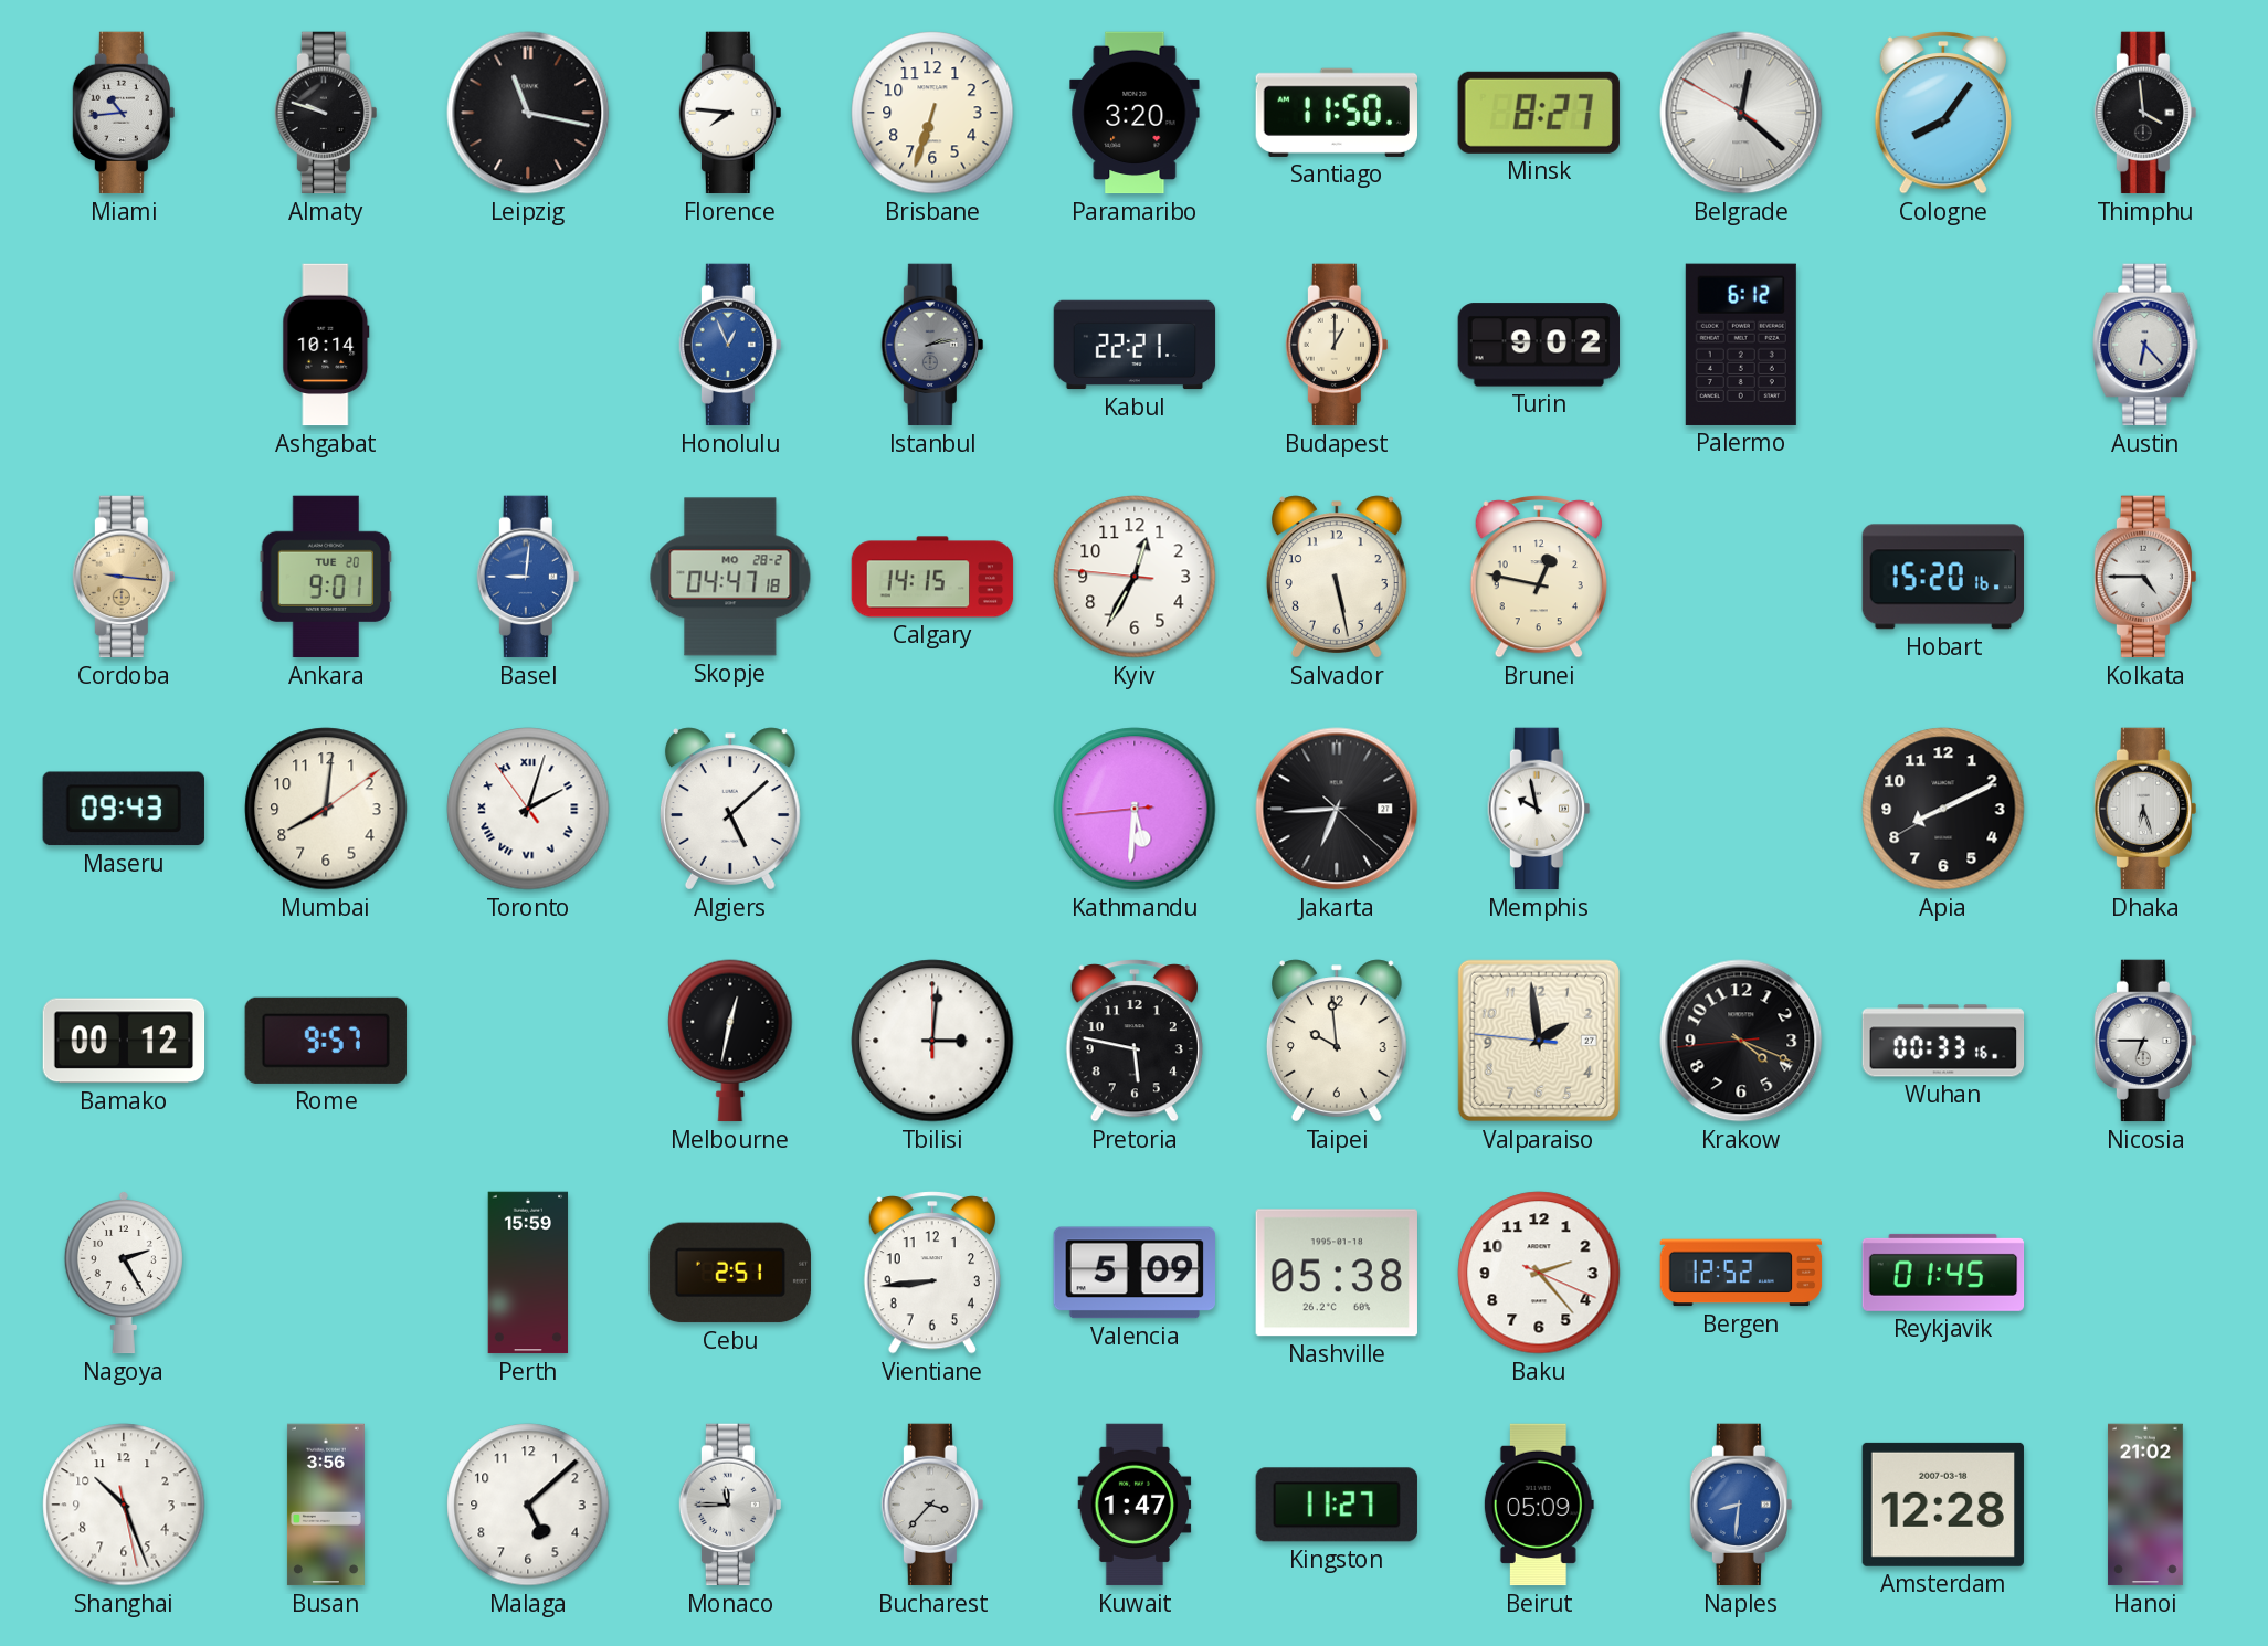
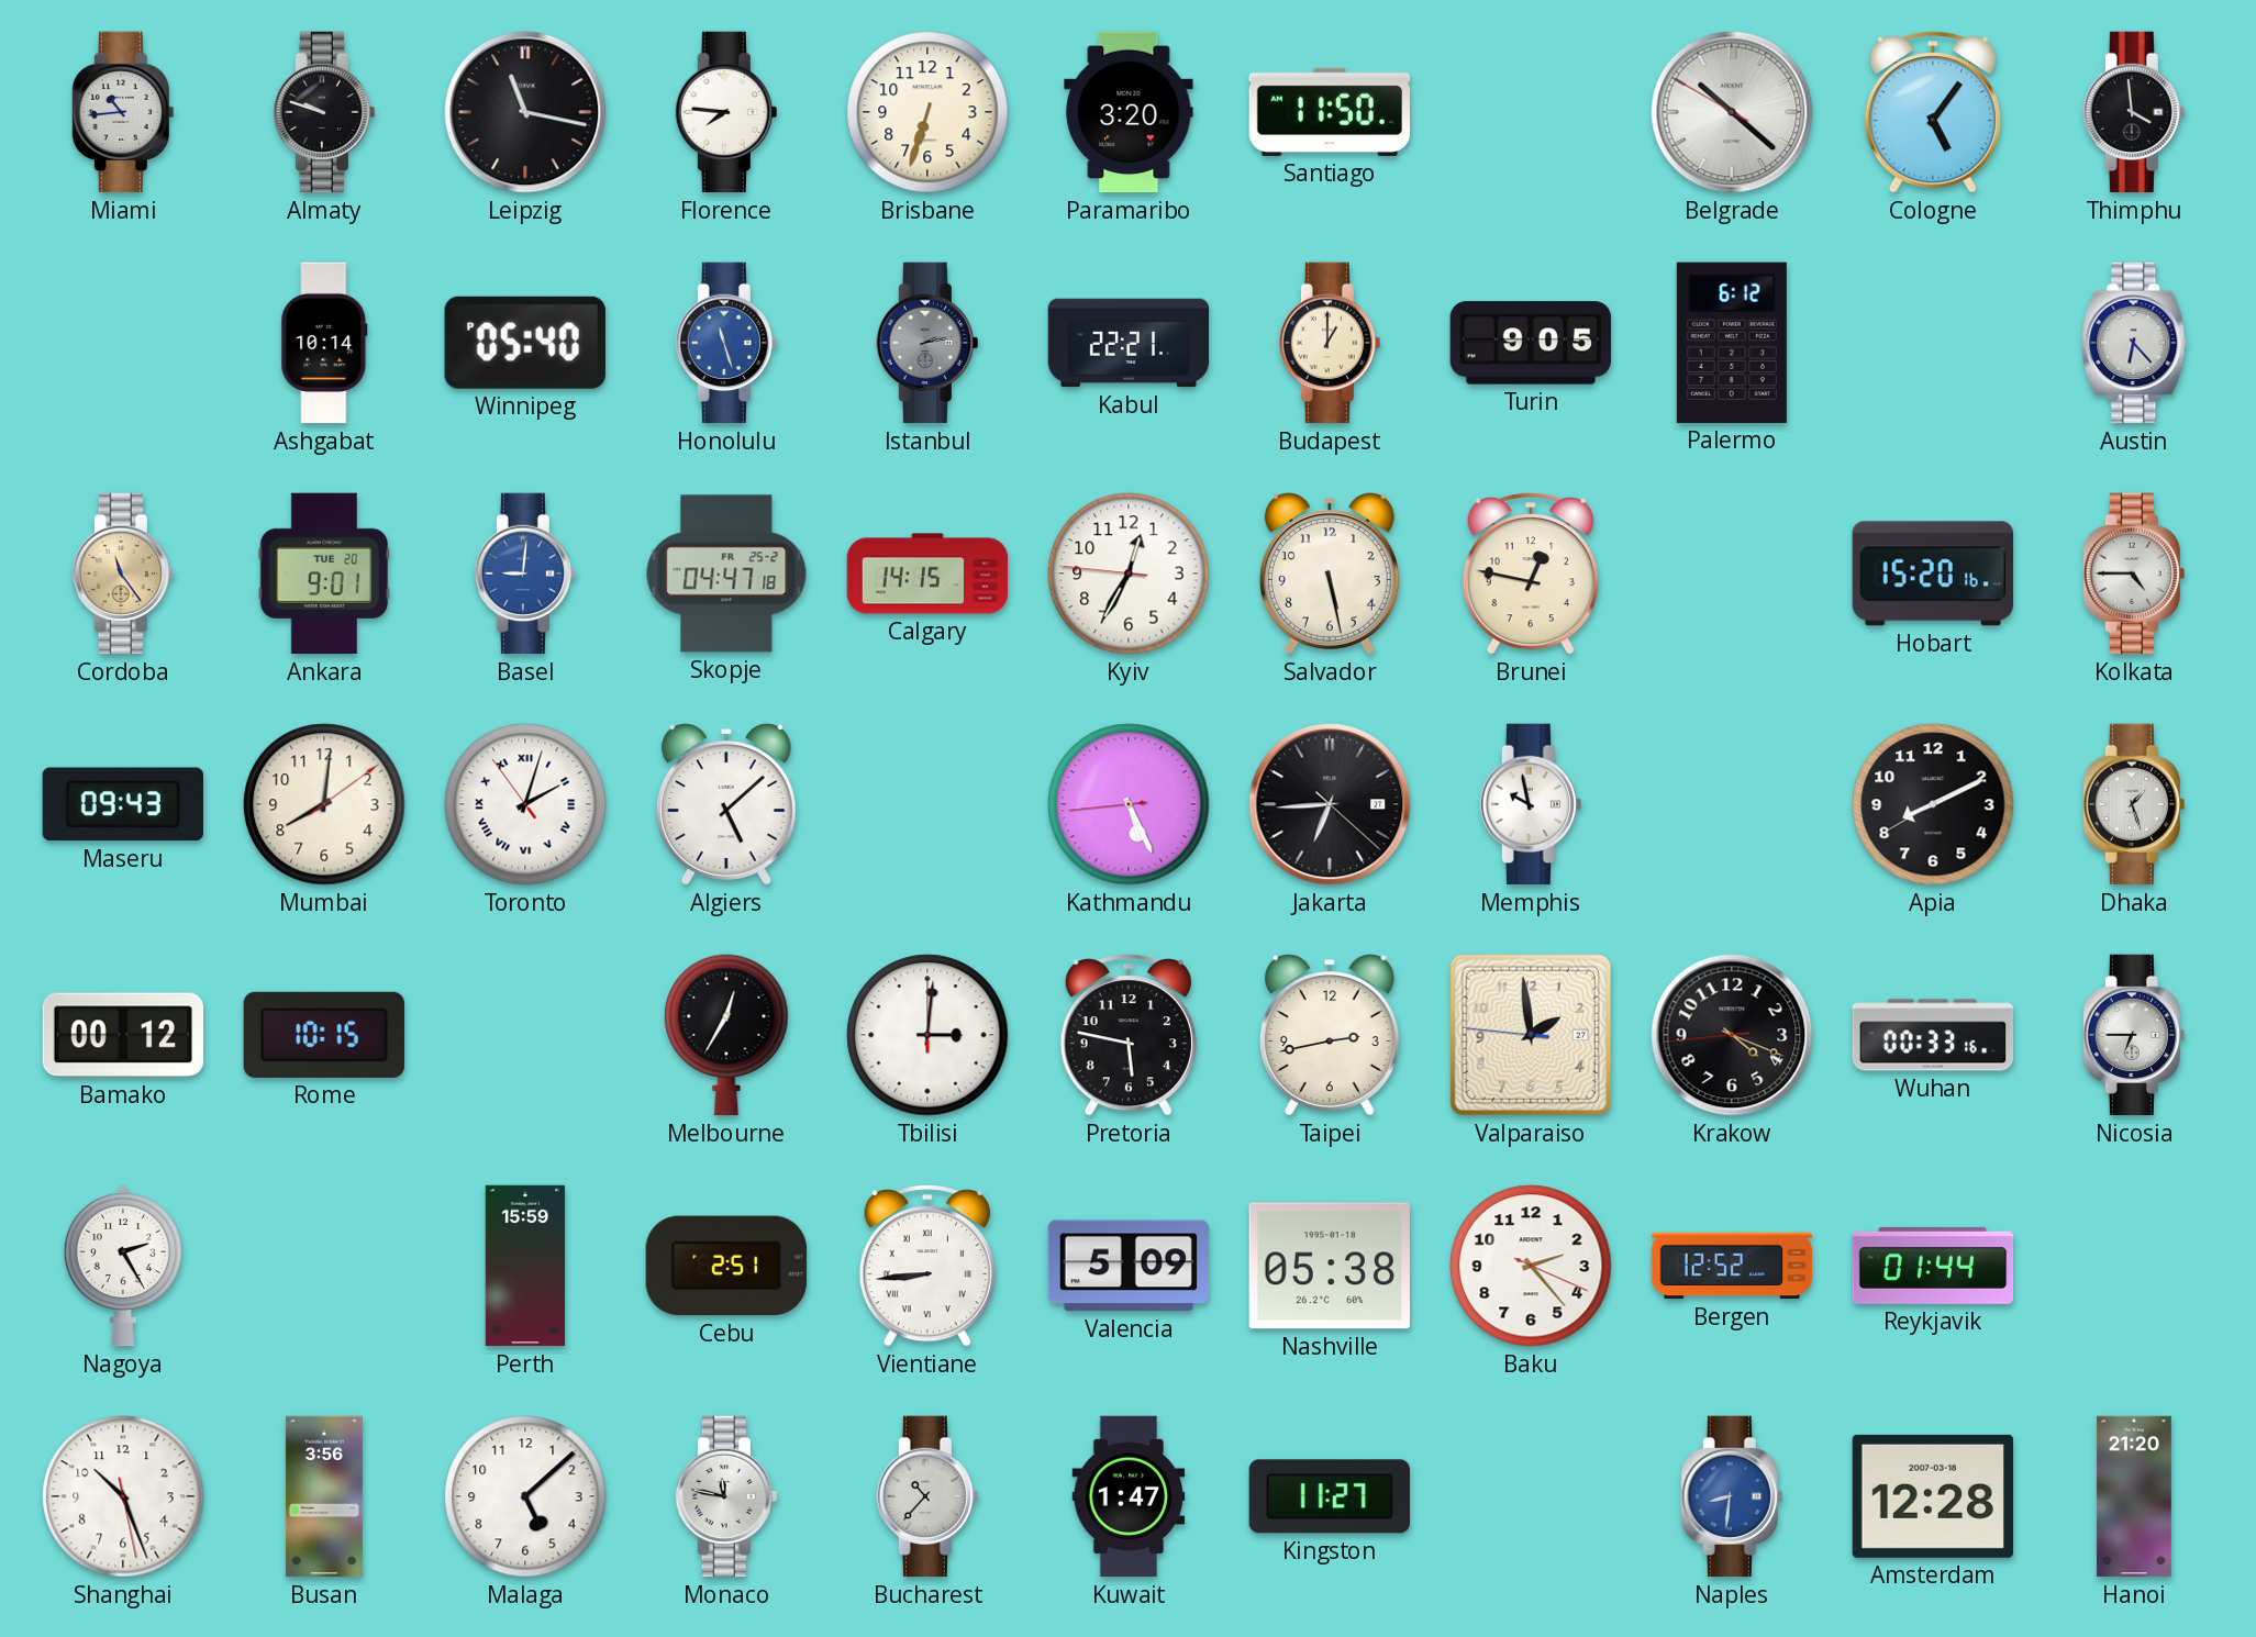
Minsk: 8:27 -> none (1539, 113)
Belgrade: 12:21 -> 10:21 (1732, 112)
Cologne: 8:06 -> 5:06 (1933, 112)
Winnipeg: none -> 05:40 (525, 343)
Honolulu: 12:56 -> 11:27 (726, 343)
Turin: 9:02 -> 9:05 (1530, 343)
Cordoba: 9:16 -> 11:24 (123, 573)
Skopje date: MO 28-2 -> FR 25-2 (726, 573)
Kathmandu: 5:30 -> 5:25 (1129, 804)
Dhaka: 6:27 -> 1:27 (2134, 804)
Rome: 9:57 -> 10:15 (324, 1035)
Melbourne: 12:32 -> 12:35 (726, 1035)
Taipei: 9:59 -> 2:43 (1330, 1035)
Vientiane numerals: Arabic -> Roman (927, 1266)
Reykjavik: 01:45 -> 01:44 (1933, 1266)
Monaco: 11:45 -> 11:47 (726, 1496)
Bucharest: 3:37 -> 10:37 (927, 1496)
Beirut: 05:09 -> none (1539, 1505)
Hanoi: 21:02 -> 21:20 (2134, 1496)
